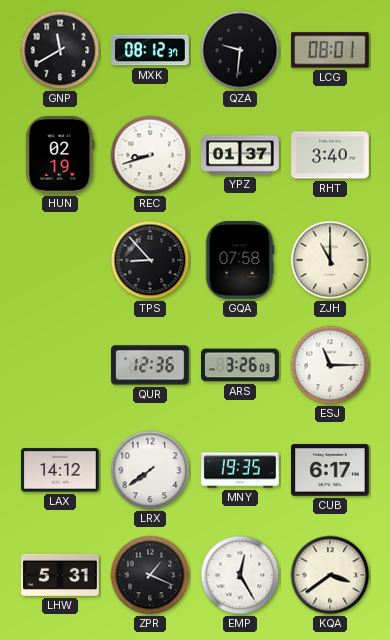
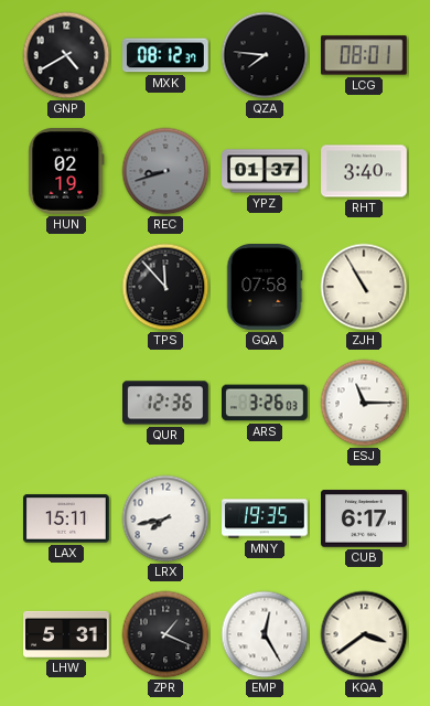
GNP: 11:40 -> 4:40 (66, 55)
QZA: 9:31 -> 7:46 (265, 55)
REC dial: white -> grey (165, 171)
TPS: 8:53 -> 11:53 (165, 287)
ZJH: 11:00 -> 10:55 (364, 287)
LAX: 14:12 -> 15:11 (67, 518)
LRX: 7:39 -> 7:43 (165, 518)
